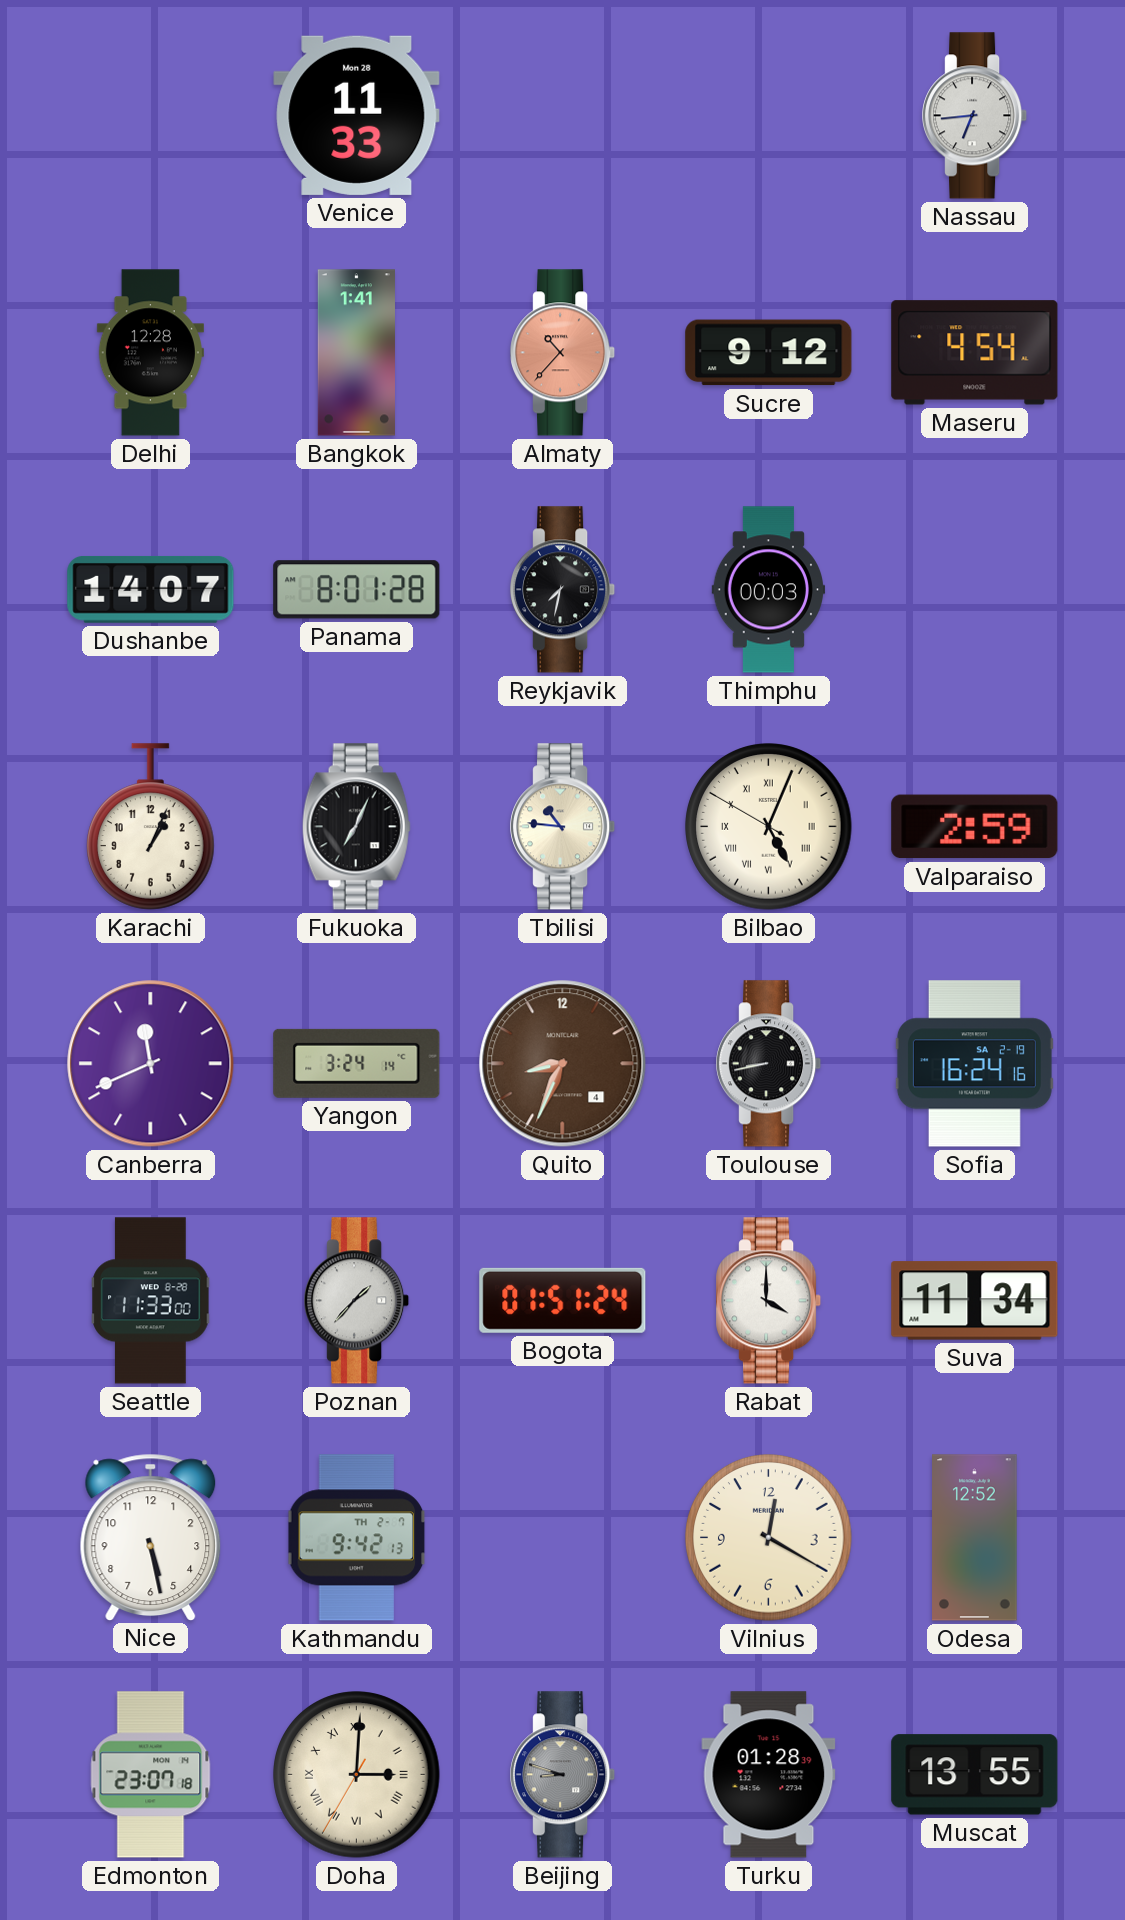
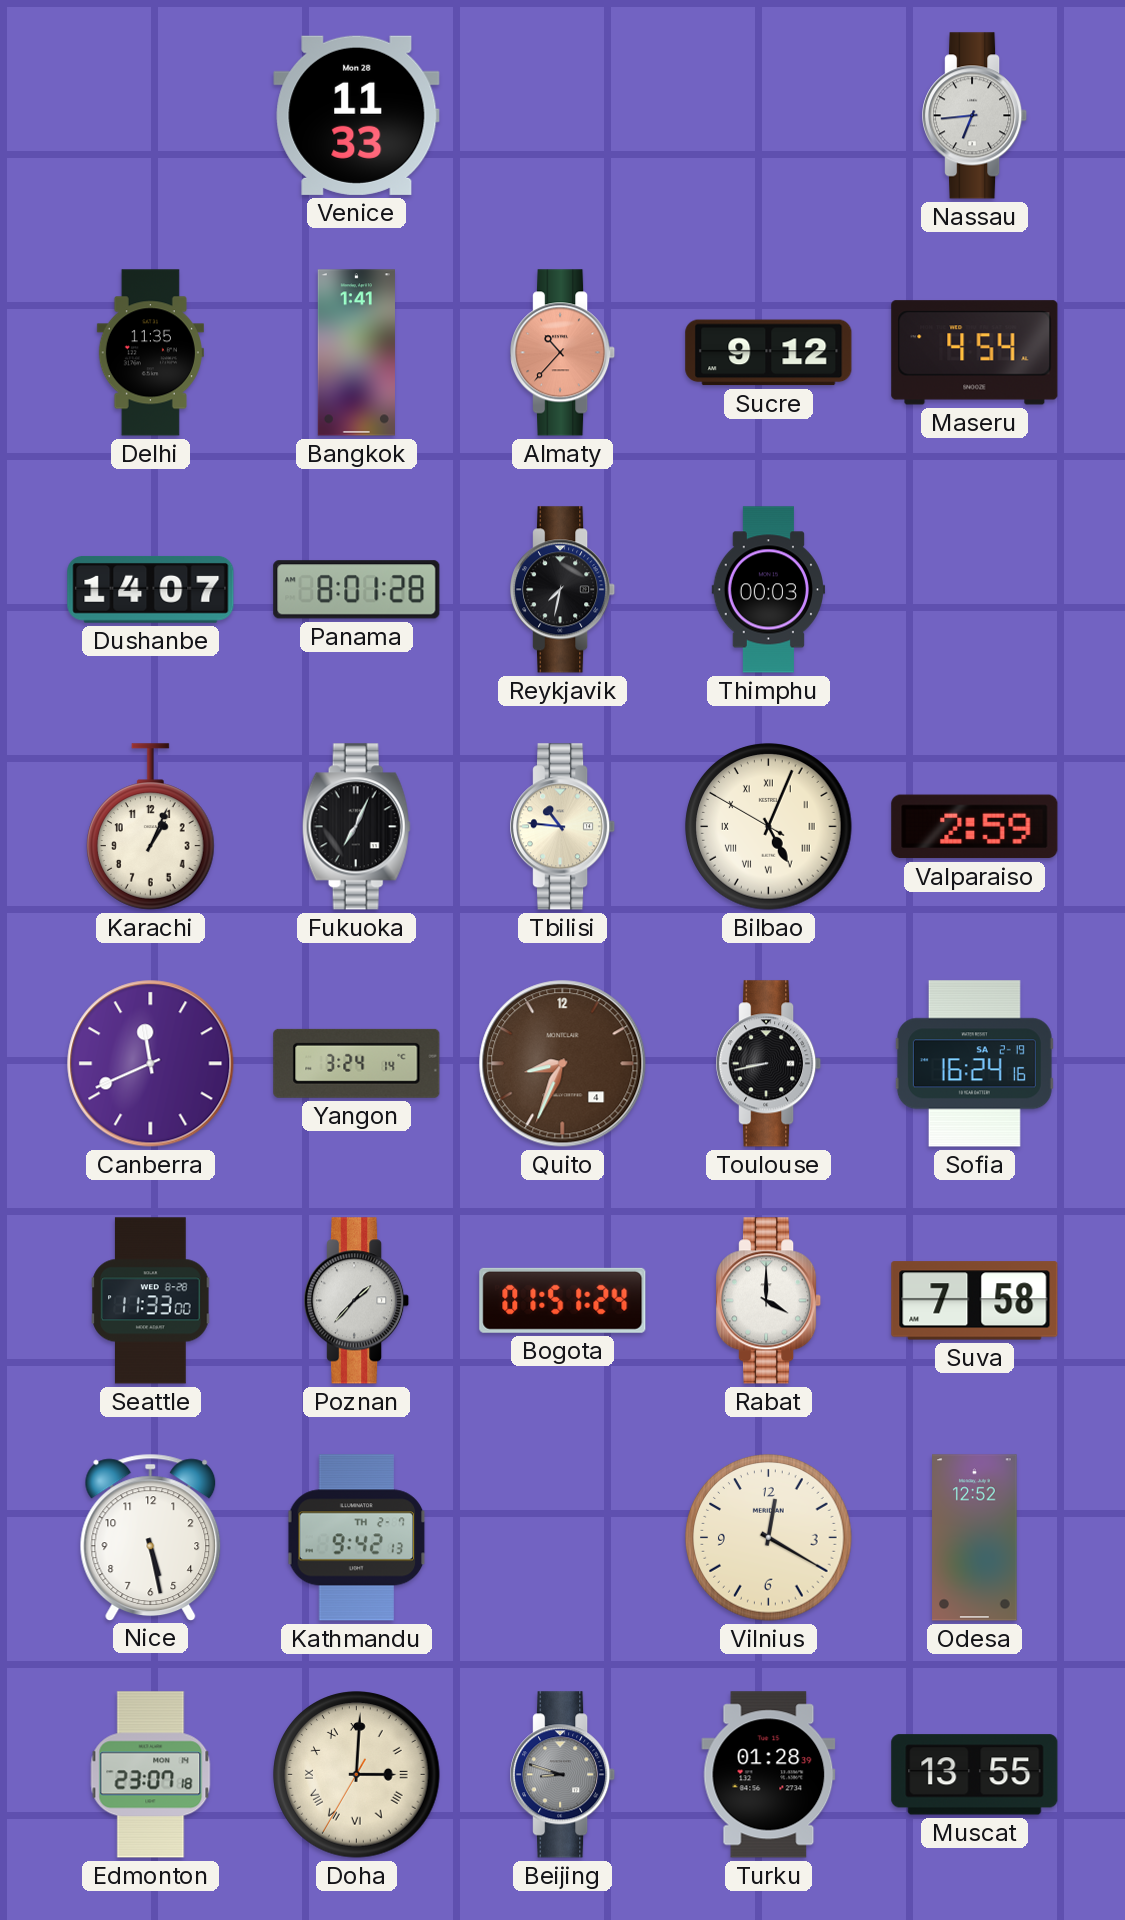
Delhi: 12:28 -> 11:35 (150, 353)
Suva: 11:34 -> 7:58 (975, 1301)
